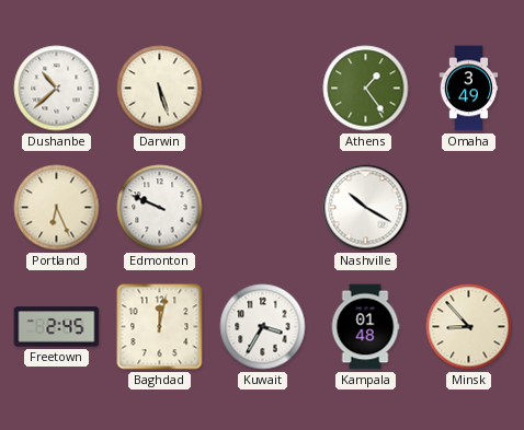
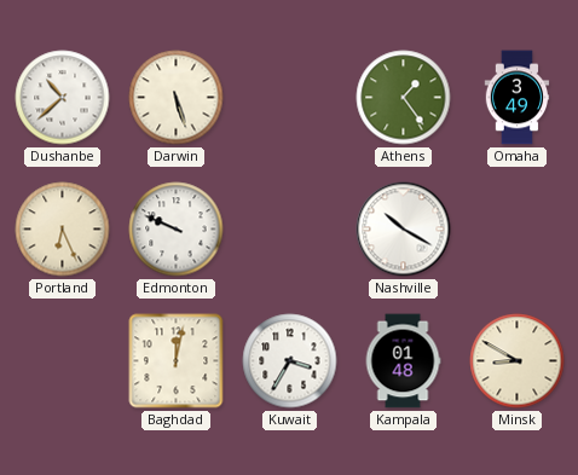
Freetown: 2:45 -> none (57, 327)
Minsk: 8:53 -> 8:50 (518, 361)
